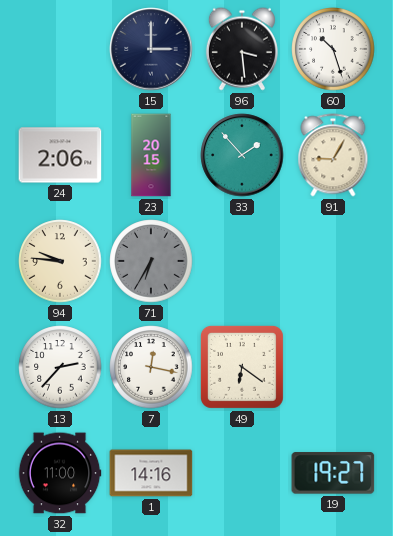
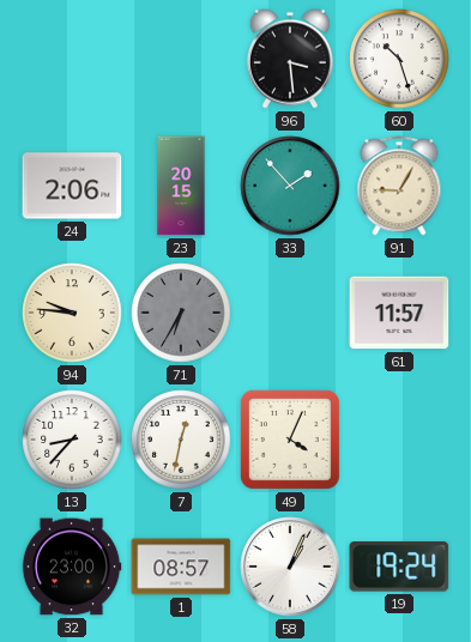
15: 3:00 -> none (151, 49)
61: none -> 11:57 (399, 313)
13: 2:37 -> 8:37 (72, 440)
7: 12:17 -> 12:32 (181, 440)
49: 6:21 -> 4:04 (290, 440)
32: 11:00 -> 23:00 (72, 567)
1: 14:16 -> 08:57 (181, 567)
58: none -> 1:04 (290, 567)
19: 19:27 -> 19:24 (399, 567)
